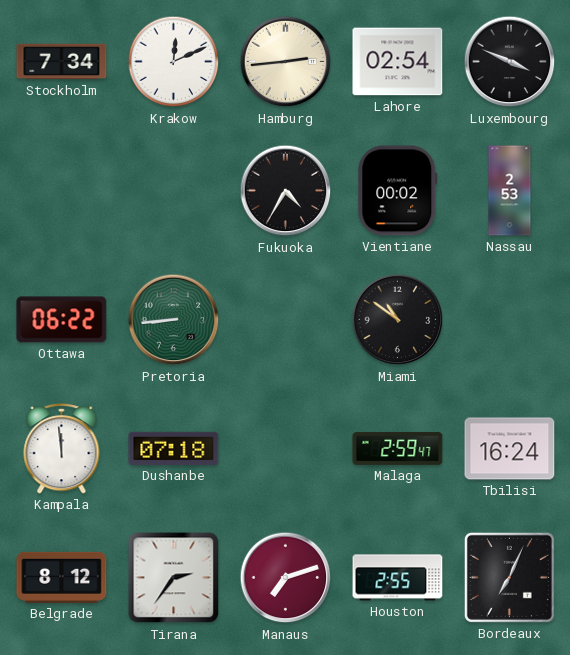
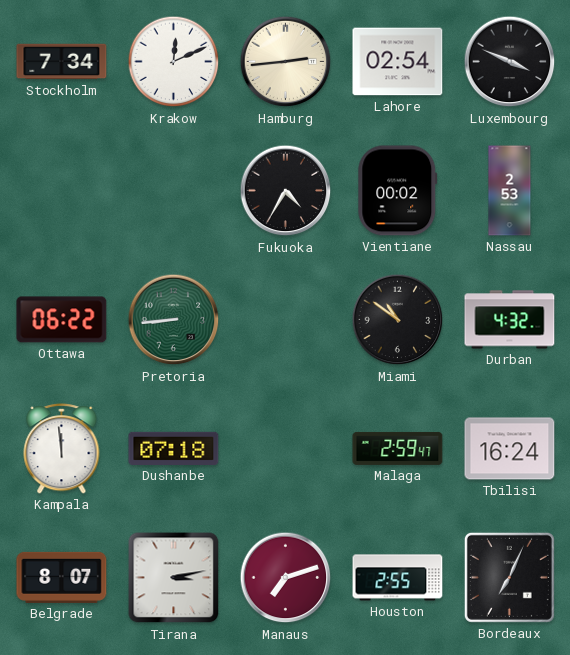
Durban: none -> 4:32 (510, 320)
Belgrade: 8:12 -> 8:07 (62, 577)
Tirana: 2:36 -> 3:13 (174, 578)
